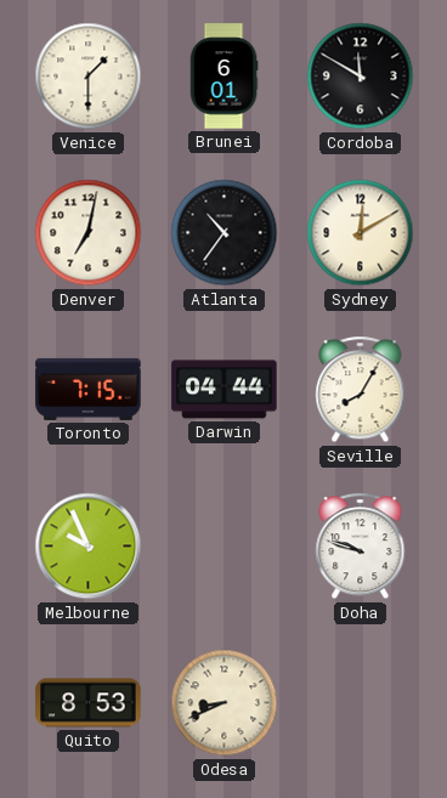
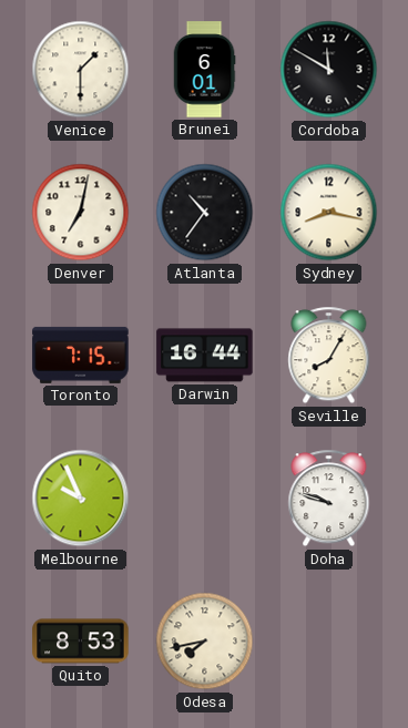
Sydney: 12:10 -> 8:17 (329, 213)
Darwin: 04:44 -> 16:44 (205, 356)
Odesa: 8:41 -> 7:43 (205, 642)
